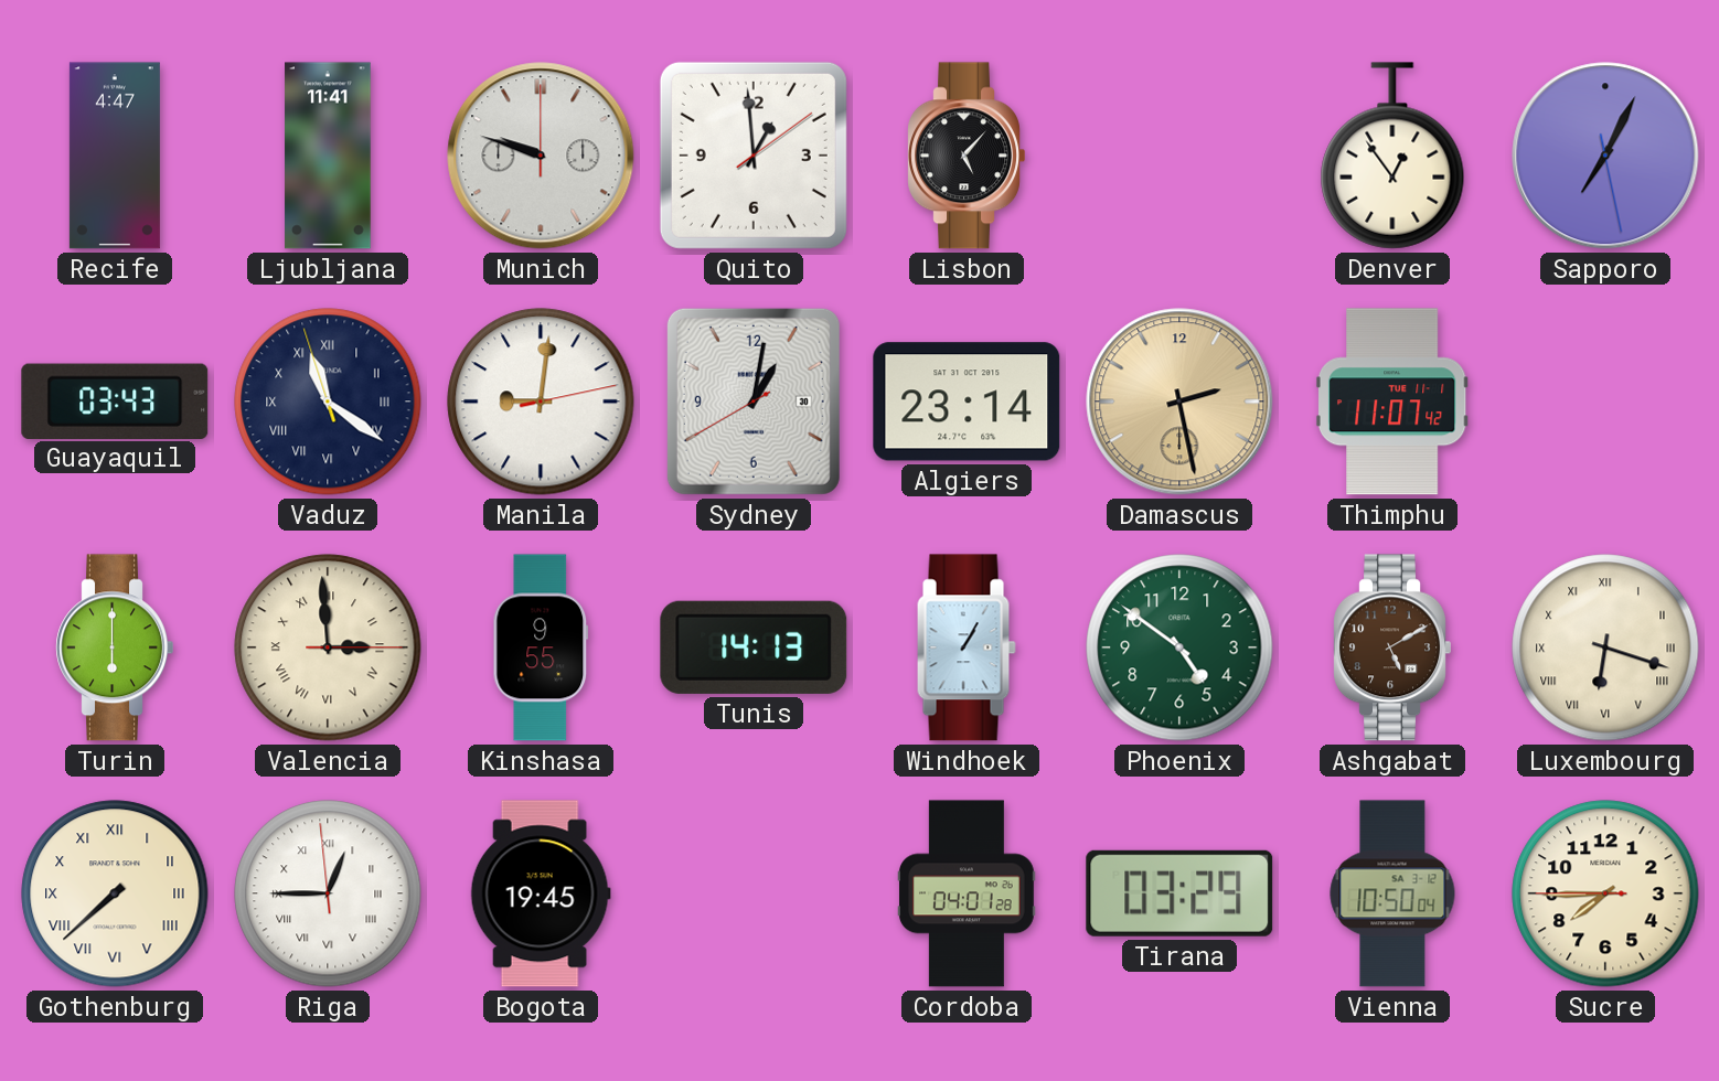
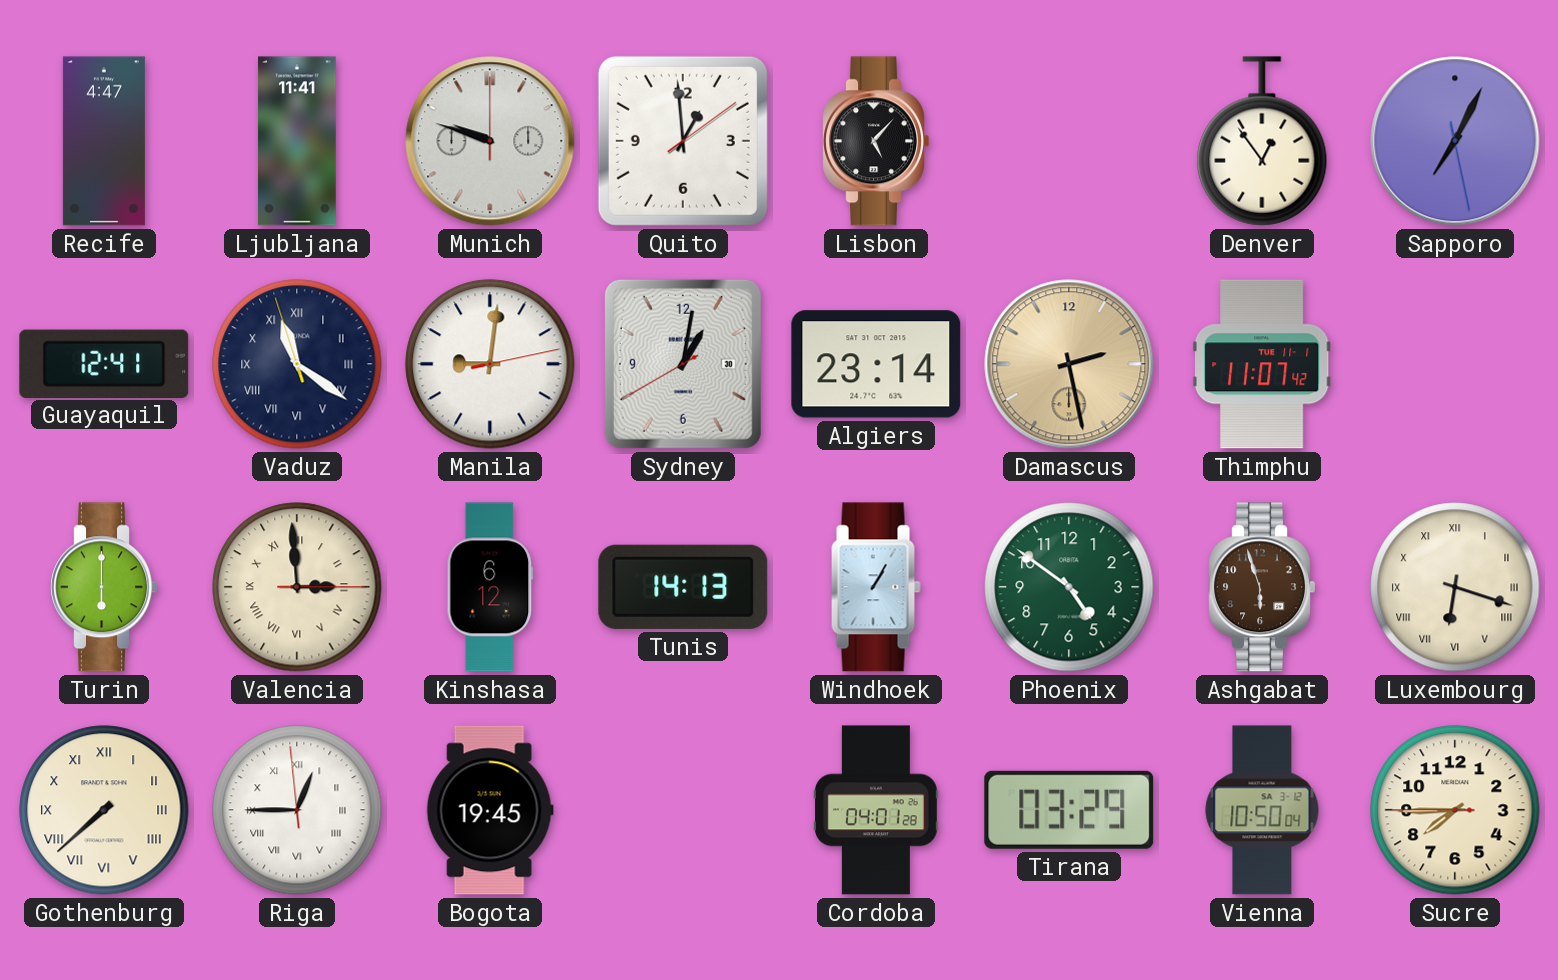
Guayaquil: 03:43 -> 12:41 (104, 363)
Kinshasa: 9:55 -> 6:12 (490, 587)
Ashgabat: 5:10 -> 5:57 (1262, 587)
